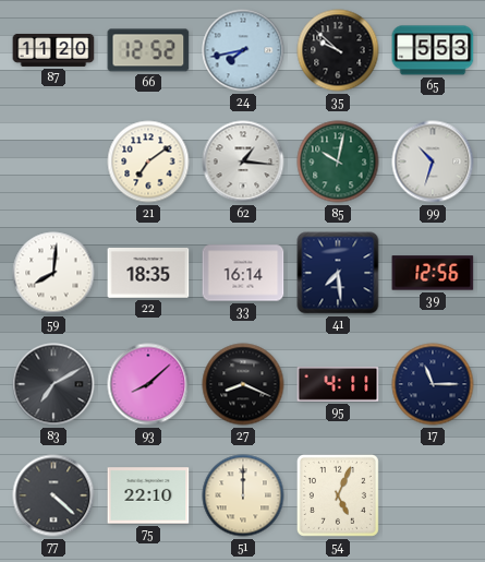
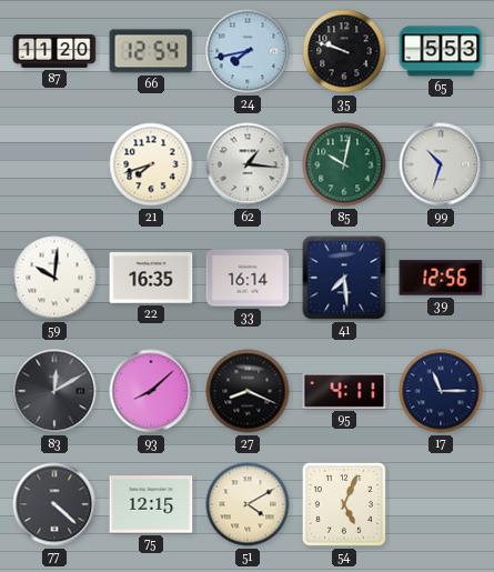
66: 12:52 -> 12:54 (151, 51)
35: 9:52 -> 9:48 (344, 51)
21: 7:09 -> 7:42 (151, 164)
59: 8:01 -> 10:01 (54, 278)
22: 18:35 -> 16:35 (151, 279)
83: 7:10 -> 12:10 (54, 391)
75: 22:10 -> 12:15 (151, 504)
51: 12:00 -> 4:10 (248, 504)
